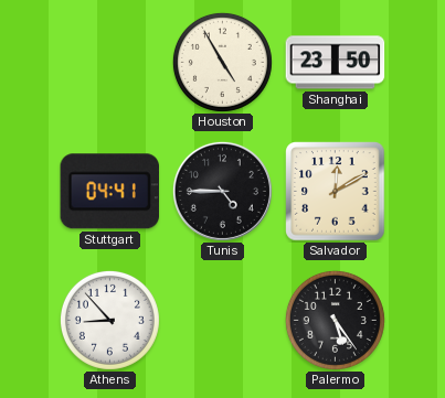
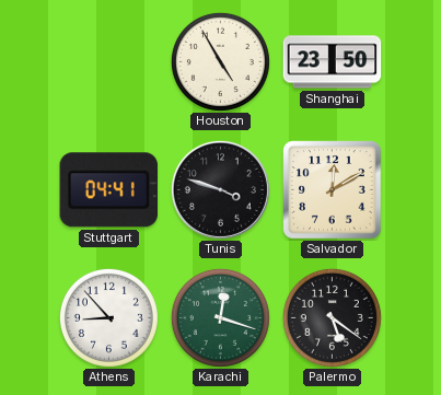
Tunis: 4:45 -> 3:48 (220, 189)
Karachi: none -> 12:18 (220, 317)
Palermo: 5:24 -> 5:21 (332, 317)
